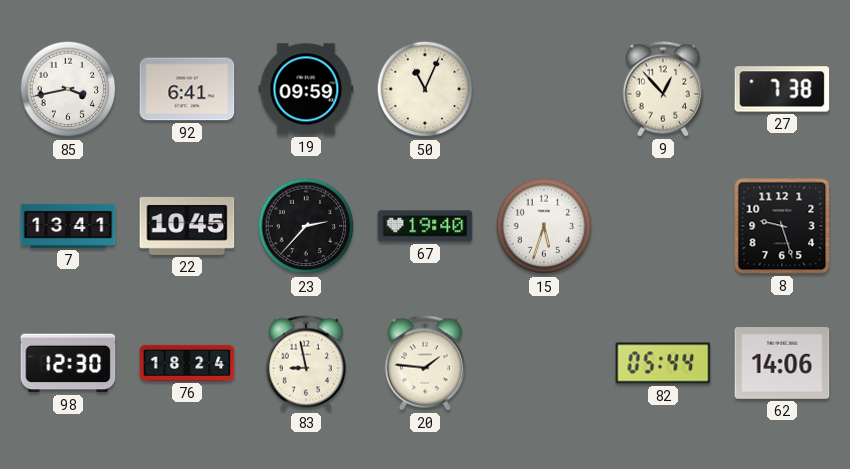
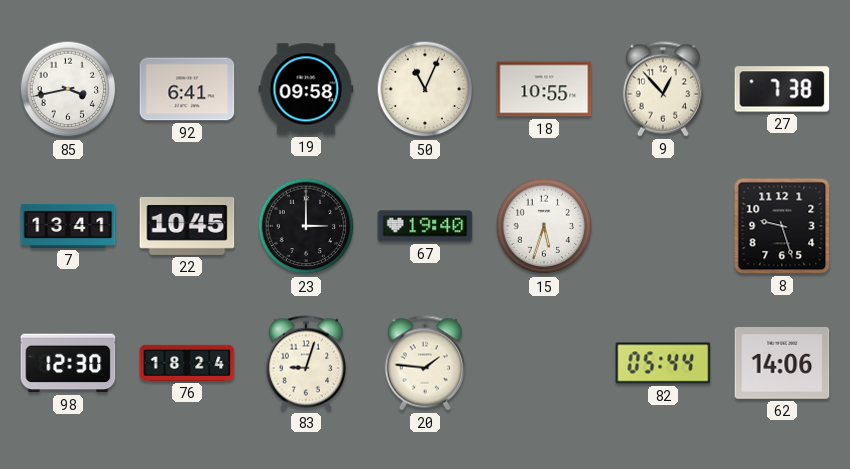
19: 09:59 -> 09:58 (306, 89)
18: none -> 10:55 (544, 89)
23: 2:37 -> 3:00 (306, 226)
83: 8:58 -> 9:03 (306, 363)
